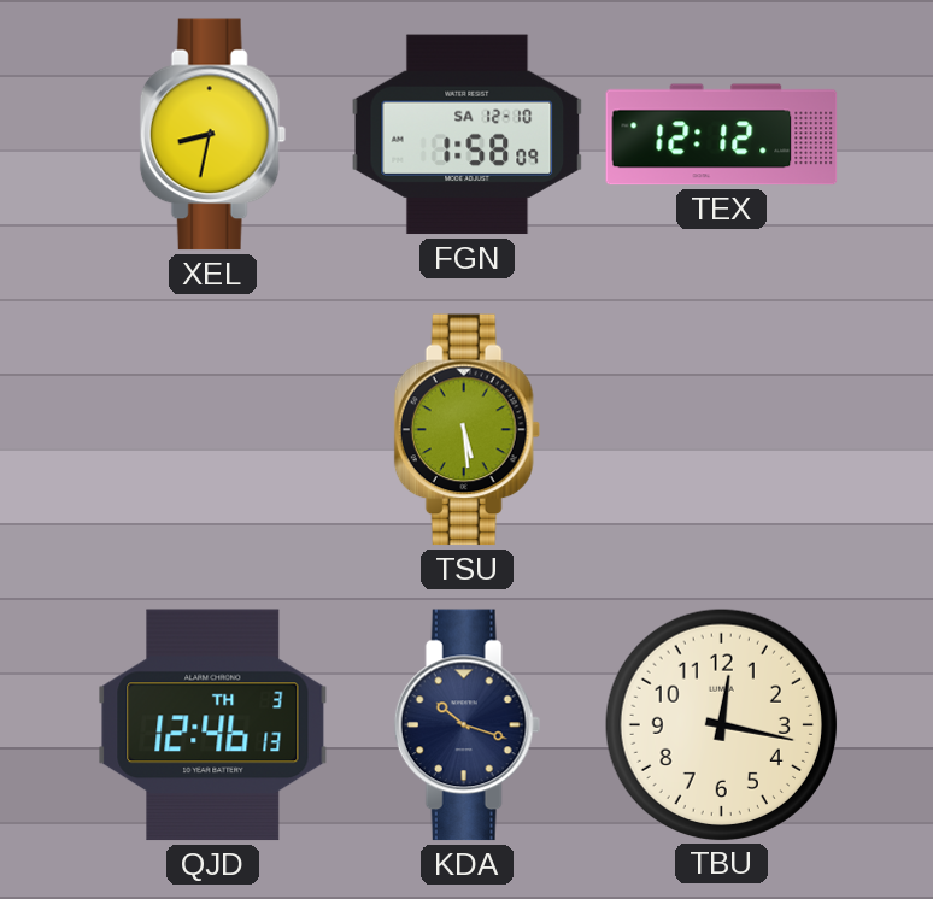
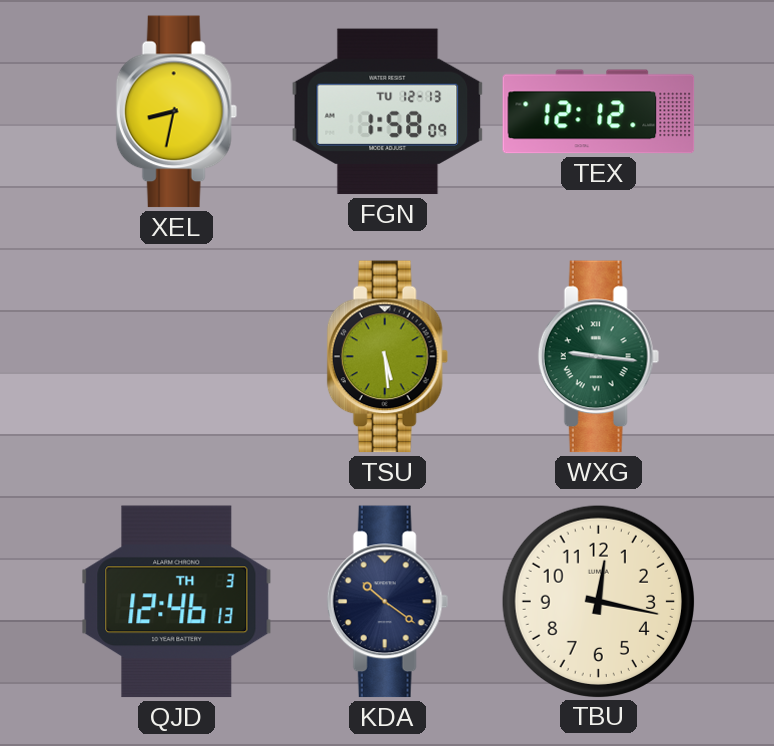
FGN date: SA 12-10 -> TU 12-13 (388, 112)
WXG: none -> 9:16 (598, 357)
KDA: 10:18 -> 10:21 (387, 602)
